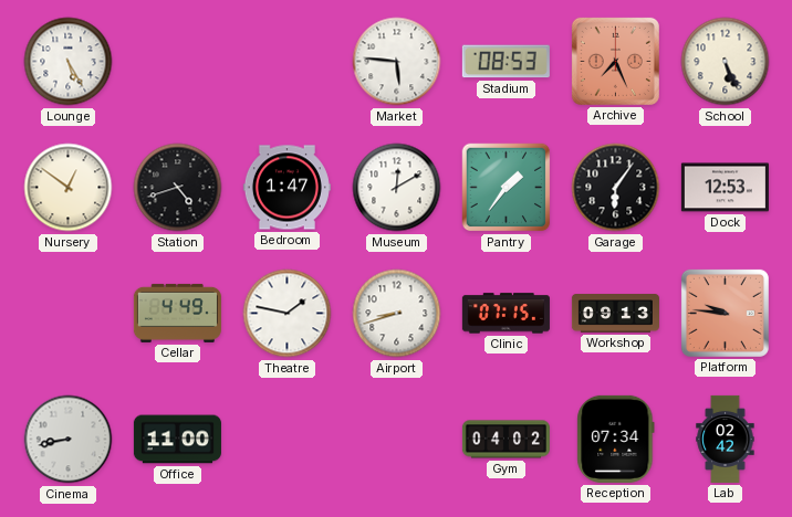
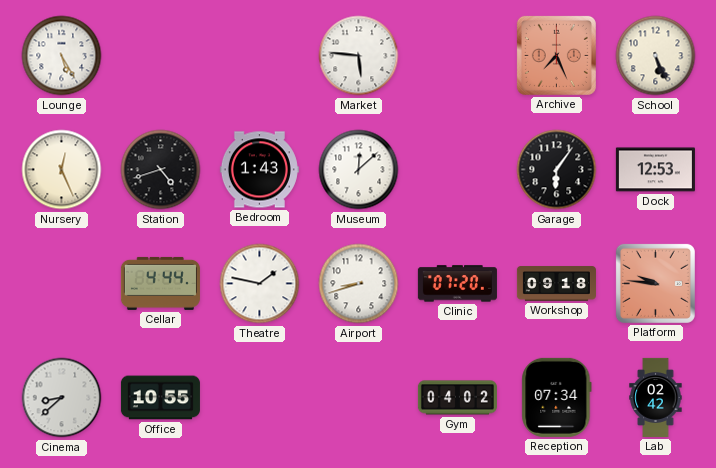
Stadium: 08:53 -> none (506, 62)
Nursery: 12:51 -> 12:26 (62, 170)
Bedroom: 1:47 -> 1:43 (259, 170)
Museum: 12:10 -> 12:08 (359, 170)
Pantry: 1:36 -> none (507, 188)
Cellar: 4:49 -> 4:44 (160, 283)
Clinic: 07:15 -> 07:20 (457, 284)
Workshop: 09:13 -> 09:18 (556, 284)
Cinema: 8:43 -> 8:38 (62, 398)
Office: 11:00 -> 10:55 (160, 398)
